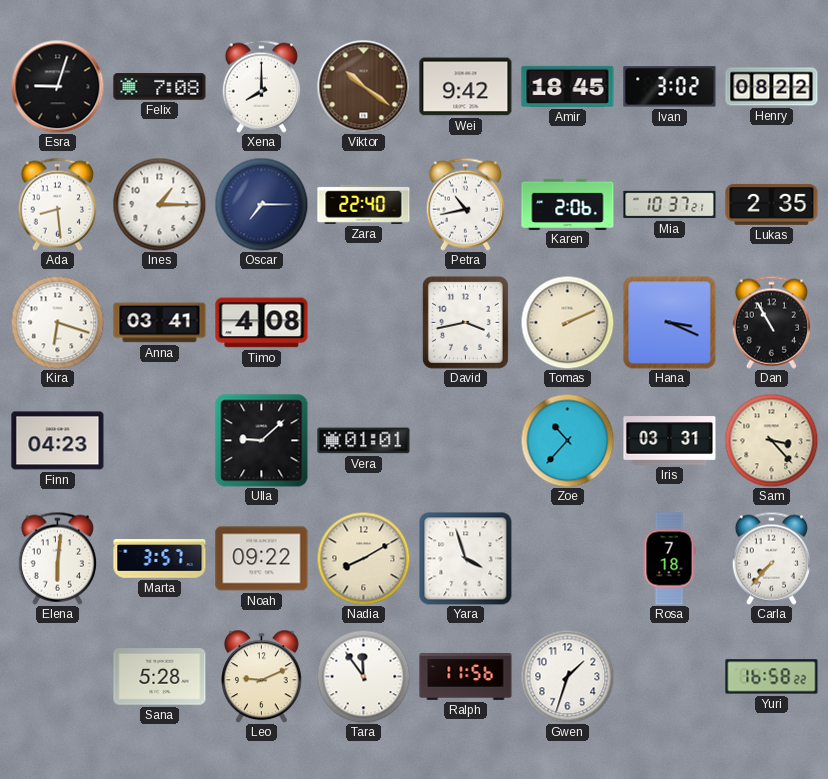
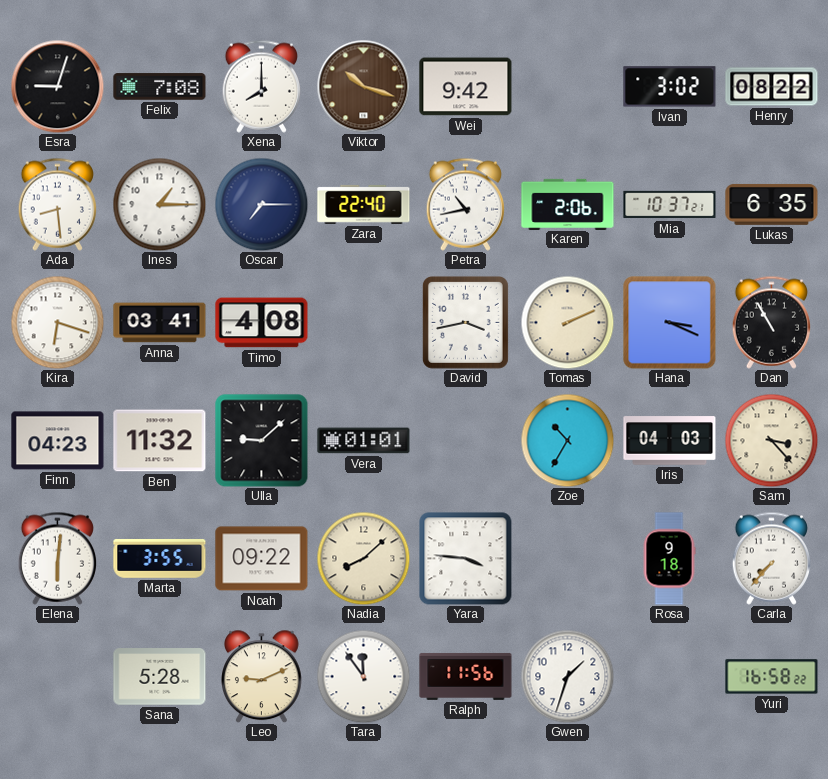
Viktor: 10:21 -> 10:18 (363, 86)
Amir: 18:45 -> none (568, 86)
Lukas: 2:35 -> 6:35 (772, 204)
Ben: none -> 11:32 (160, 441)
Zoe: 10:37 -> 10:35 (567, 440)
Iris: 03:31 -> 04:03 (670, 441)
Marta: 3:57 -> 3:55 (160, 559)
Nadia: 8:10 -> 8:08 (363, 558)
Yara: 3:57 -> 3:46 (466, 559)
Rosa: 7:18 -> 9:18 (669, 559)
